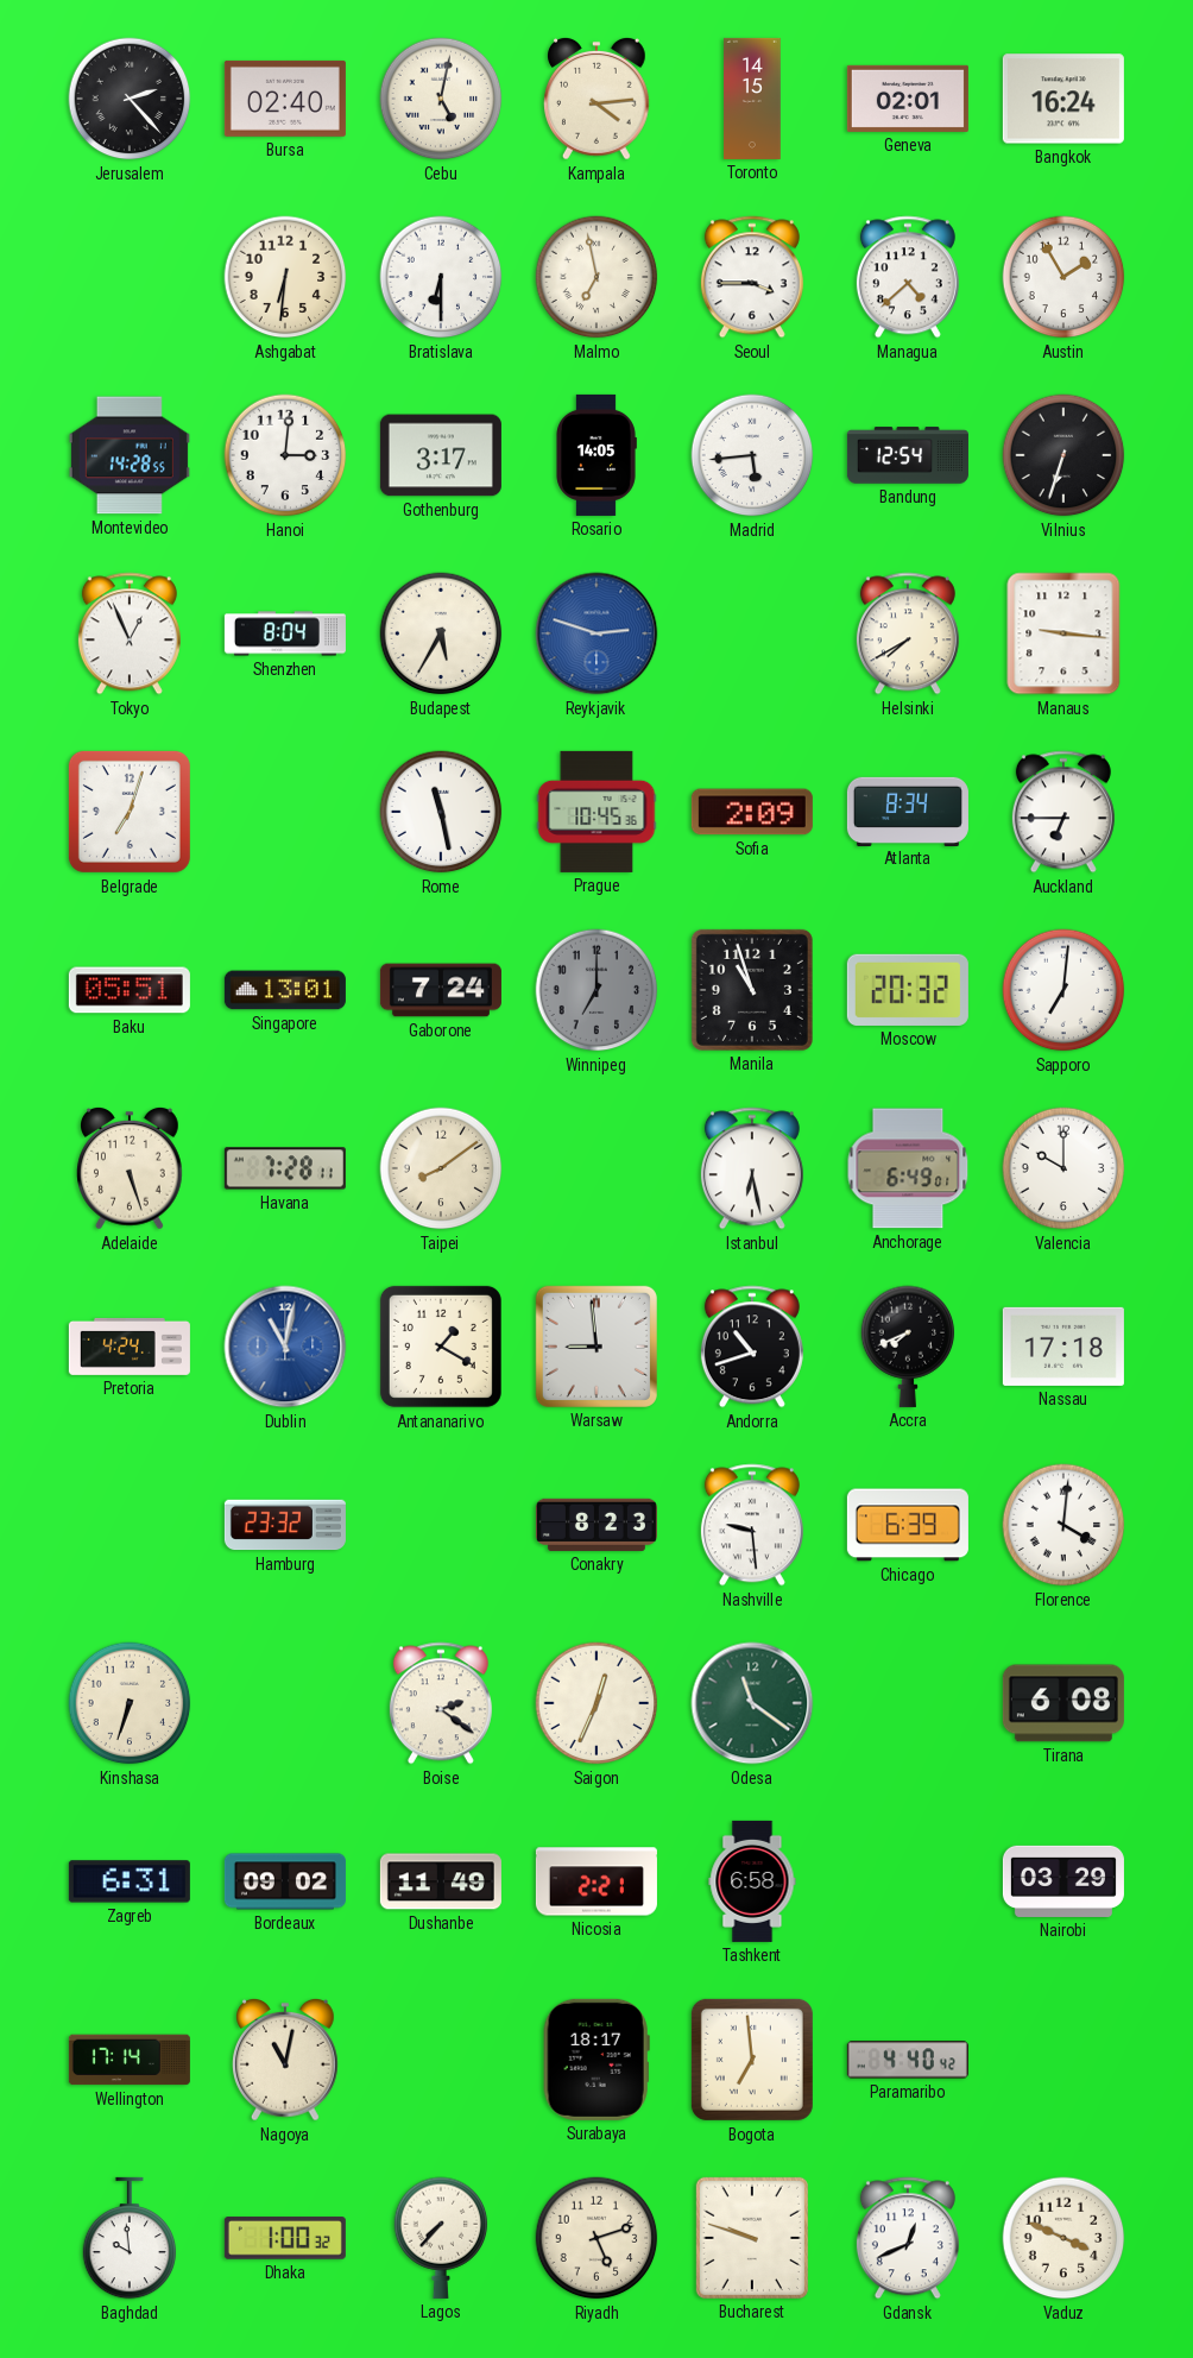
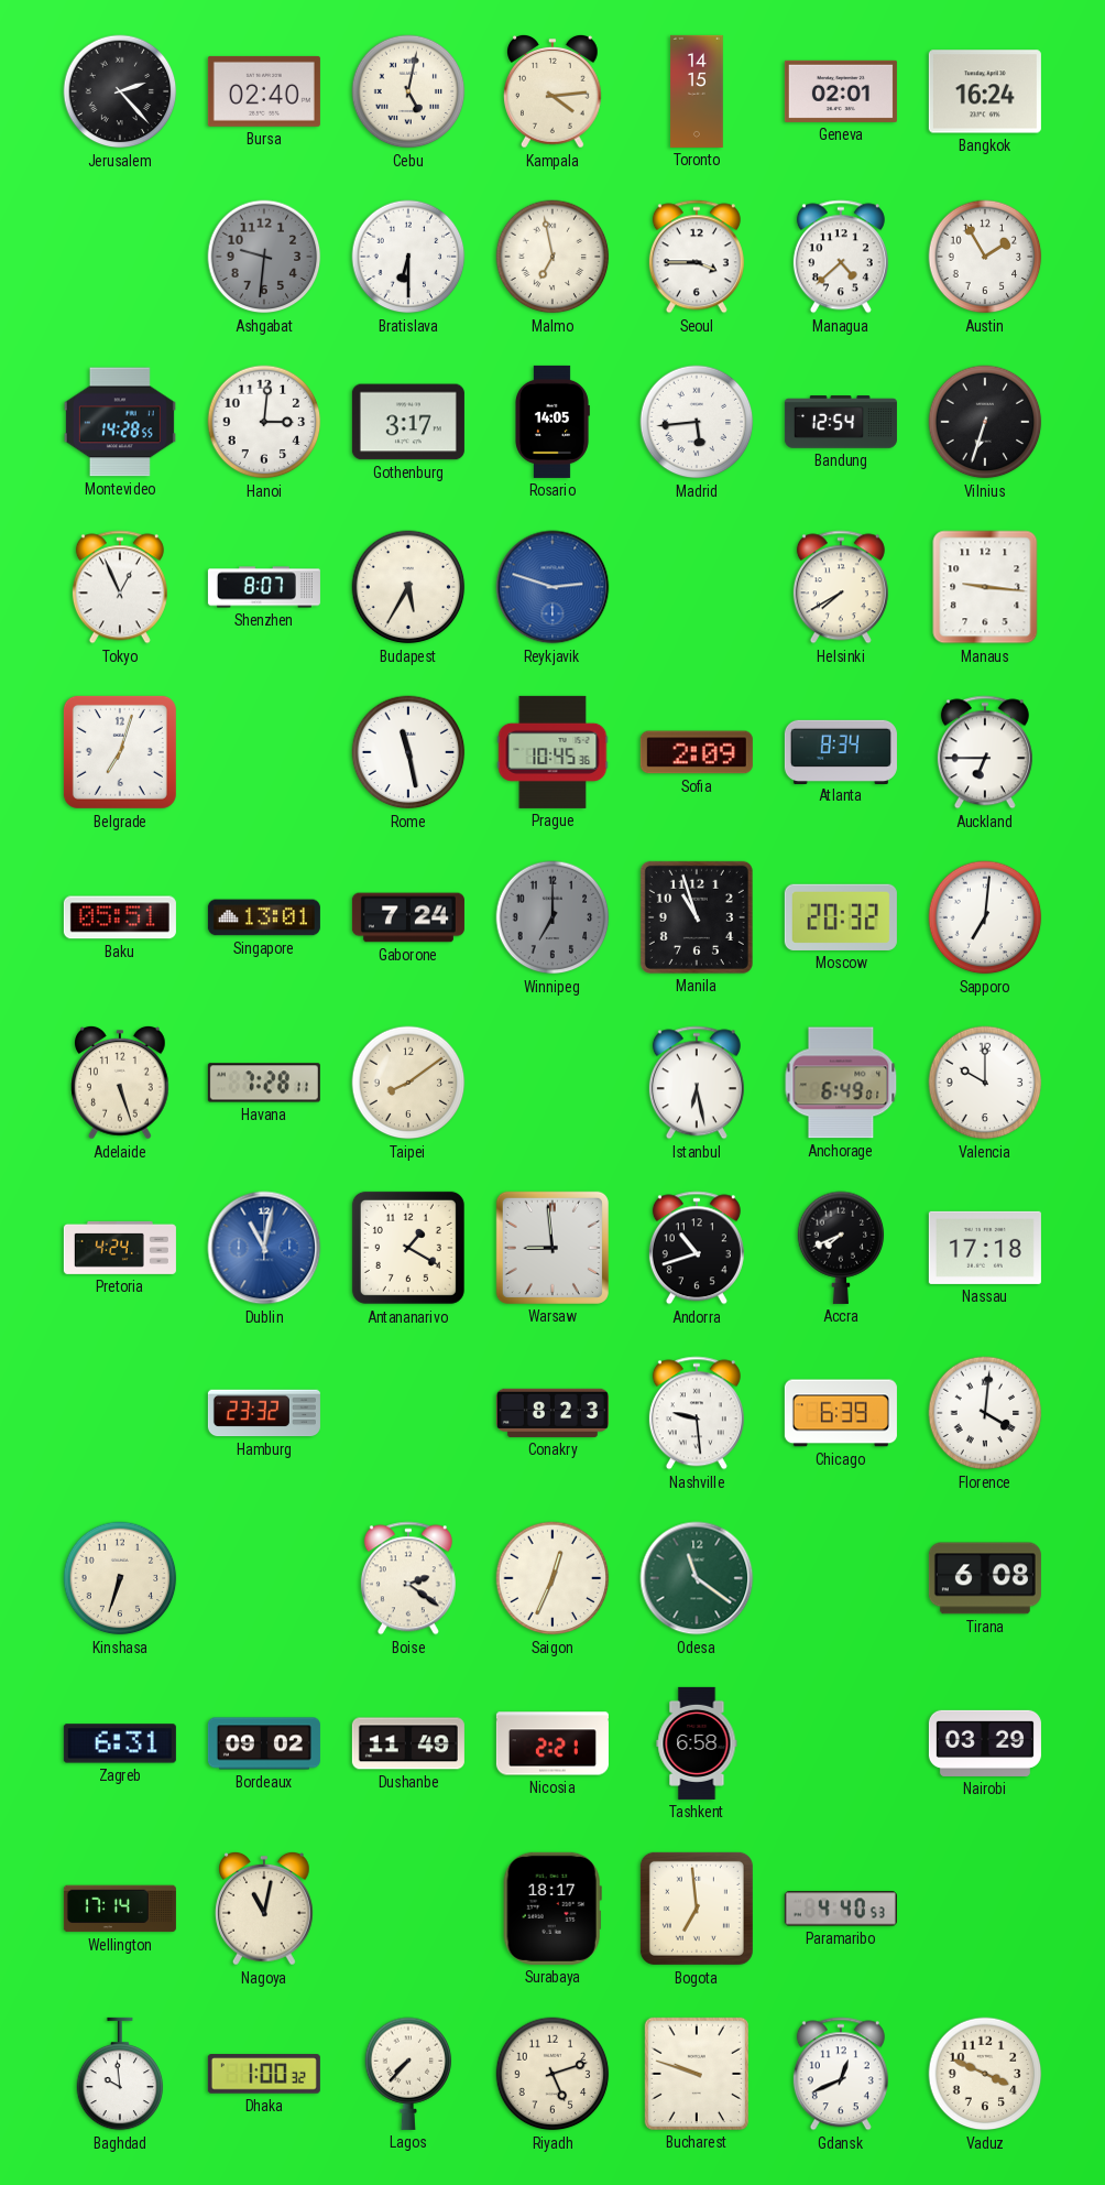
Ashgabat: 6:31 -> 9:31 (264, 257)
Ashgabat dial: cream -> grey (264, 257)
Shenzhen: 8:04 -> 8:07 (264, 587)
Paramaribo: 4:40:42 -> 4:40:53 (841, 1909)
